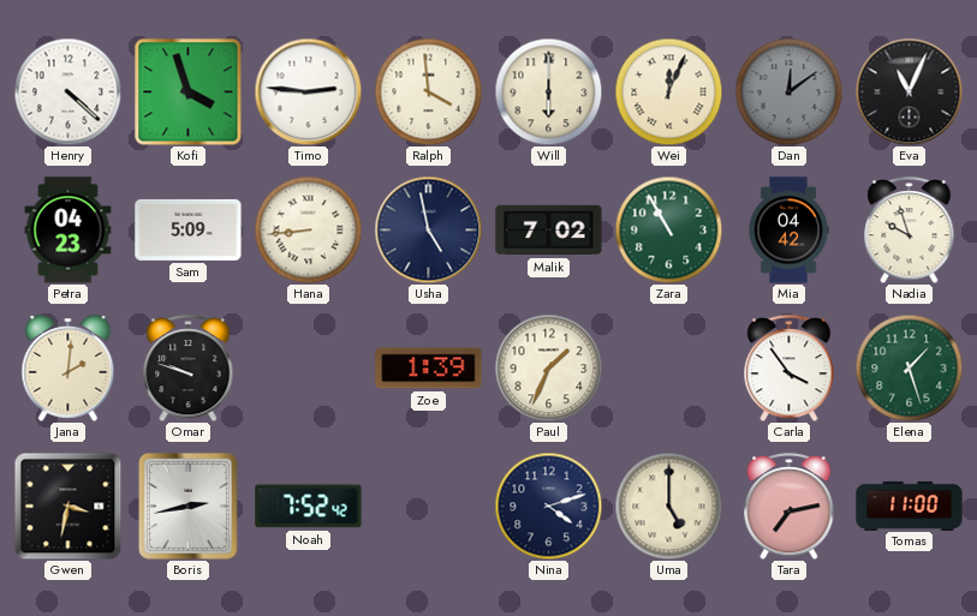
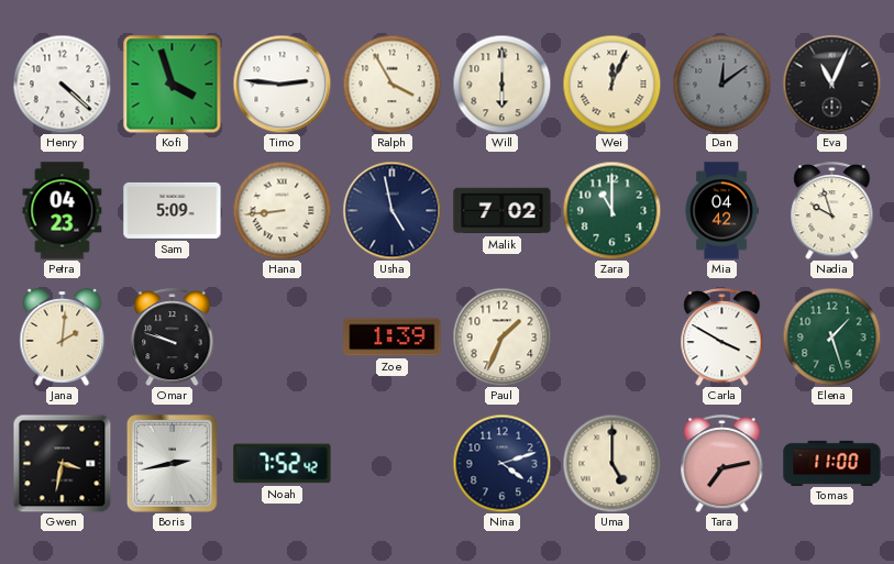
Ralph: 3:59 -> 3:55 (391, 84)
Zara: 10:55 -> 11:00 (611, 210)
Carla: 3:54 -> 3:50 (722, 338)
